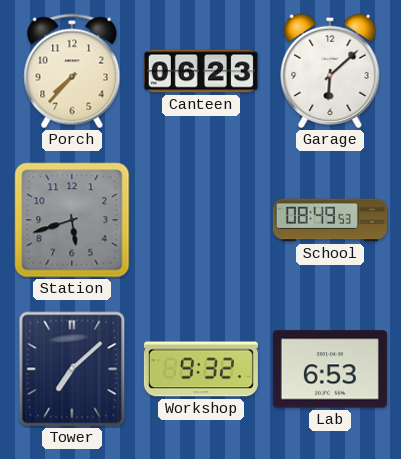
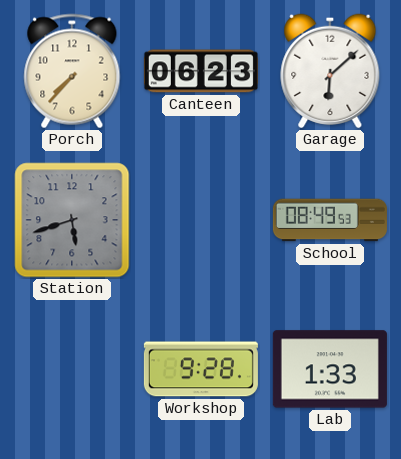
Tower: 7:08 -> none (72, 369)
Workshop: 9:32 -> 9:28 (201, 369)
Lab: 6:53 -> 1:33 (330, 369)
